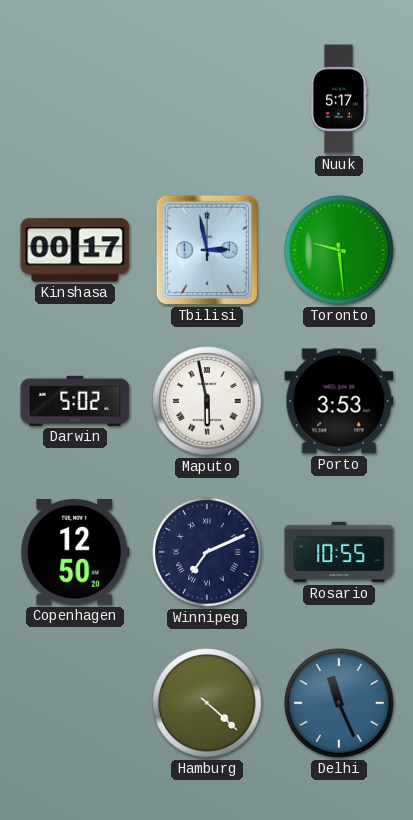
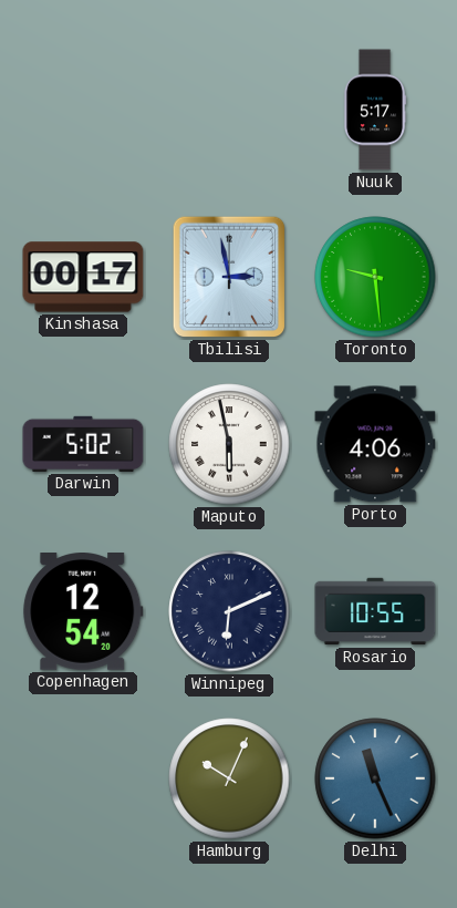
Porto: 3:53 -> 4:06 (375, 444)
Copenhagen: 12:50 -> 12:54 (83, 612)
Winnipeg: 7:11 -> 6:11 (229, 611)
Hamburg: 4:22 -> 10:04 (229, 778)
